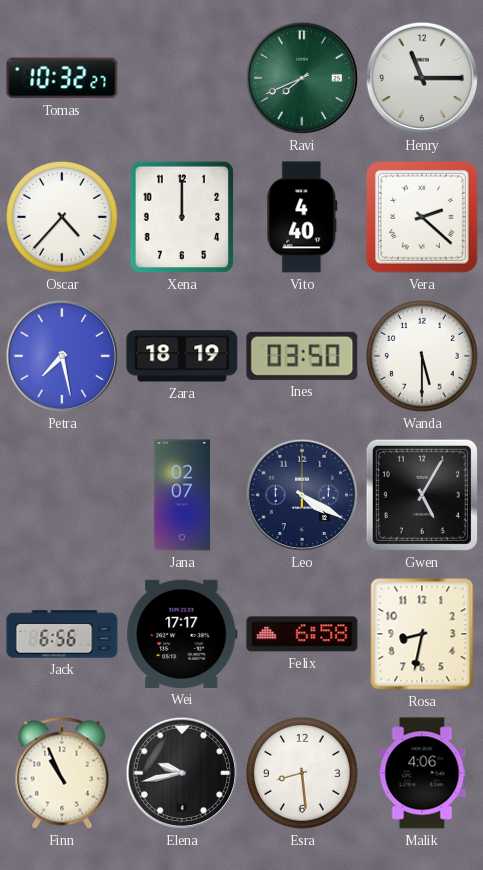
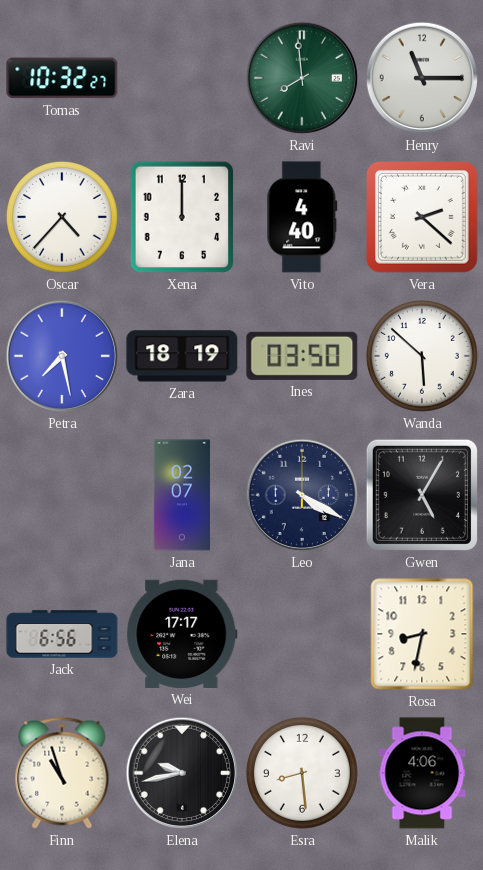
Ravi: 7:41 -> 7:59 (302, 78)
Wanda: 5:30 -> 5:52 (422, 356)
Felix: 6:58 -> none (302, 634)
Finn: 10:56 -> 10:57 (62, 773)
